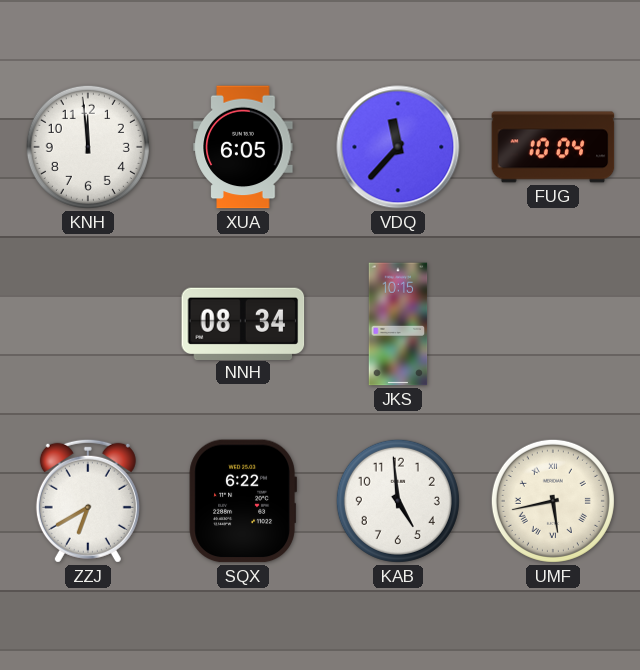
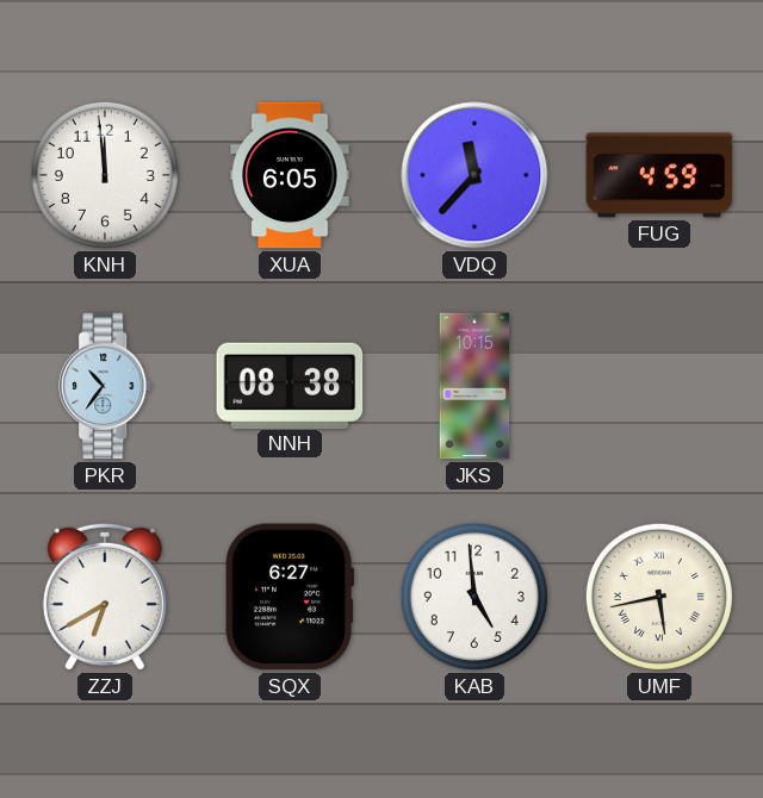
FUG: 10:04 -> 4:59 (659, 175)
PKR: none -> 10:36 (106, 386)
NNH: 08:34 -> 08:38 (290, 385)
SQX: 6:22 -> 6:27 (290, 597)
